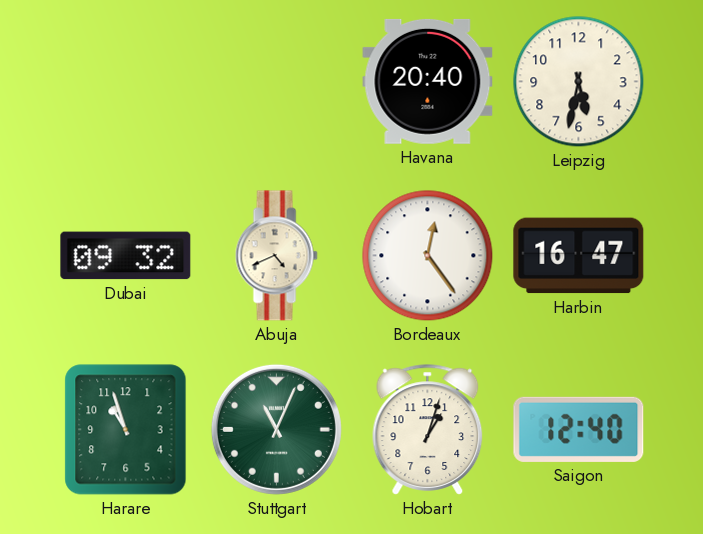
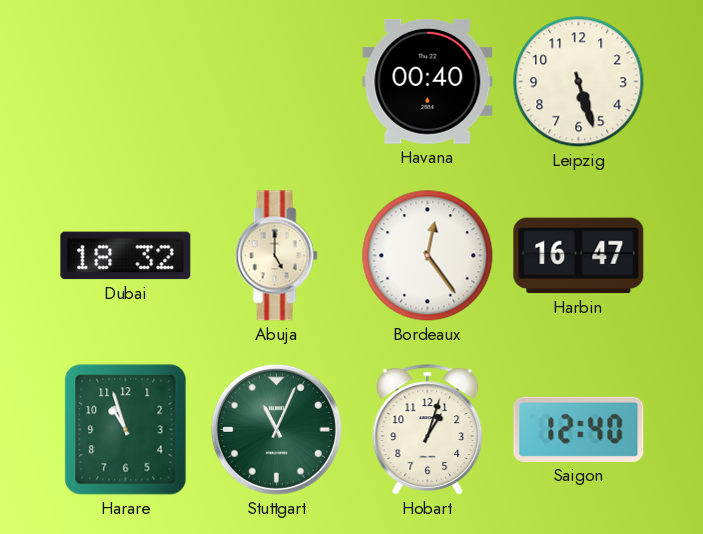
Havana: 20:40 -> 00:40 (428, 81)
Leipzig: 5:32 -> 5:27 (579, 82)
Dubai: 09:32 -> 18:32 (126, 256)
Abuja: 4:41 -> 5:00 (276, 256)
